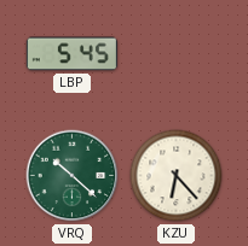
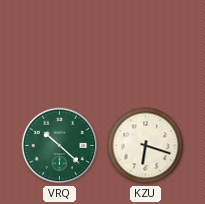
LBP: 5:45 -> none (71, 54)
KZU: 6:23 -> 6:18 (146, 146)
